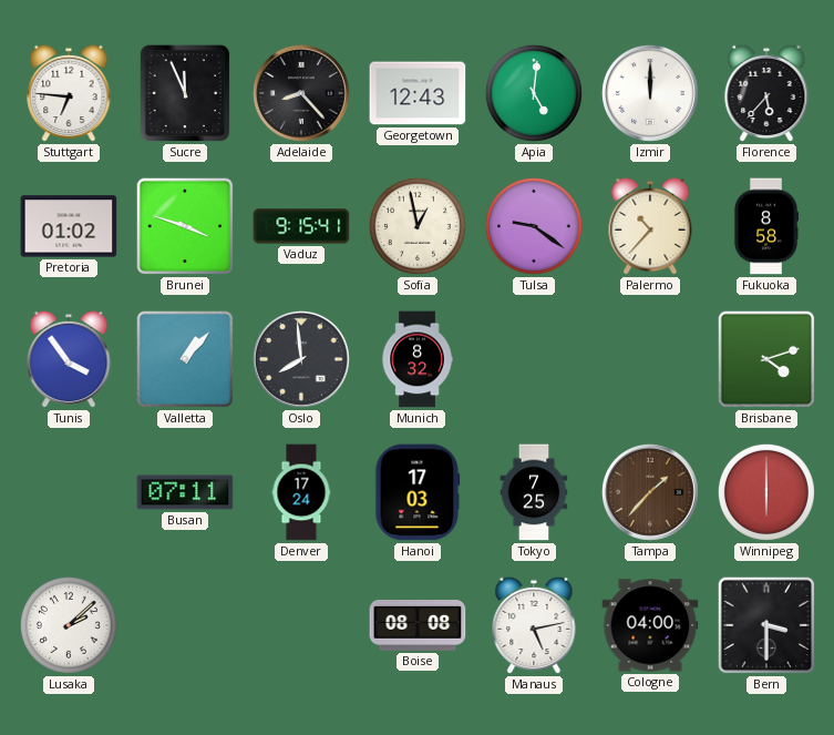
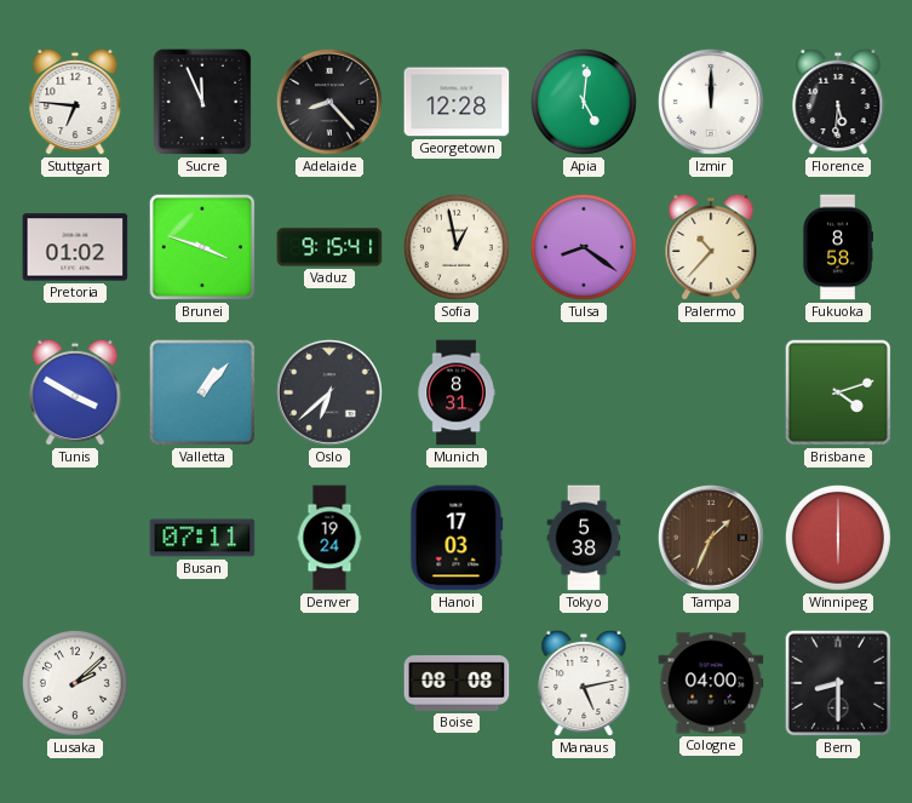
Georgetown: 12:43 -> 12:28 (457, 102)
Florence: 5:37 -> 5:31 (838, 102)
Tulsa: 9:21 -> 8:21 (584, 247)
Tunis: 3:54 -> 3:50 (75, 392)
Oslo: 7:59 -> 6:38 (329, 392)
Munich: 8:32 -> 8:31 (457, 392)
Denver: 17:24 -> 19:24 (329, 538)
Tokyo: 7:25 -> 5:38 (584, 538)
Tampa: 1:37 -> 1:34 (711, 538)
Bern: 3:30 -> 8:30 (838, 683)
